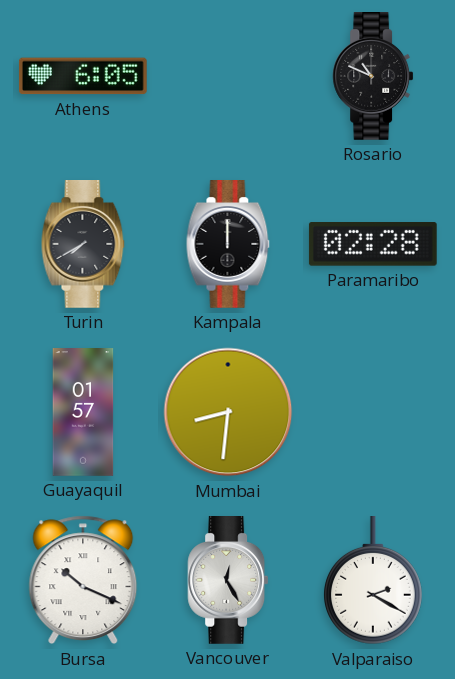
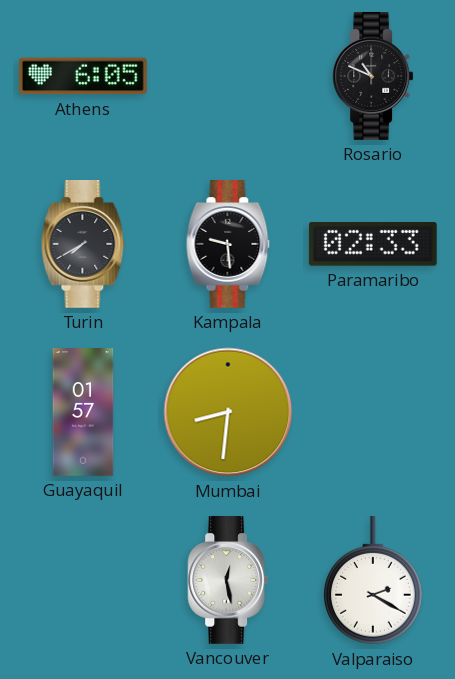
Kampala: 12:00 -> 9:29 (228, 245)
Paramaribo: 02:28 -> 02:33 (373, 245)
Bursa: 10:19 -> none (83, 580)
Vancouver: 12:25 -> 12:28 (228, 581)
